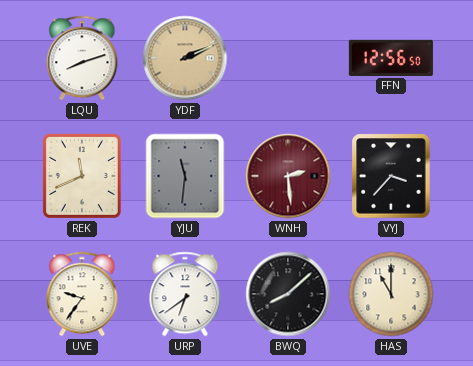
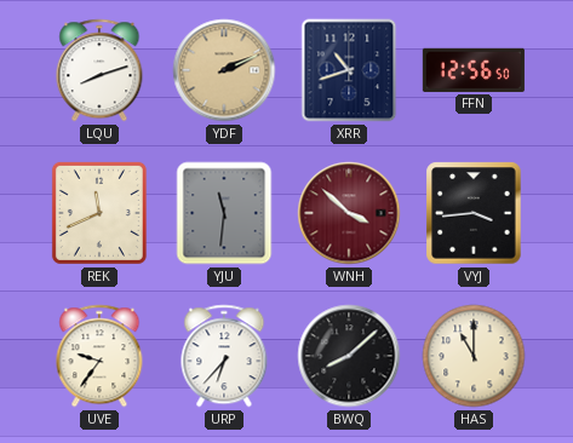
XRR: none -> 10:42 (349, 70)
WNH: 2:29 -> 3:52 (349, 213)
VYJ: 3:37 -> 3:44 (474, 213)
URP: 6:39 -> 6:37 (224, 356)
